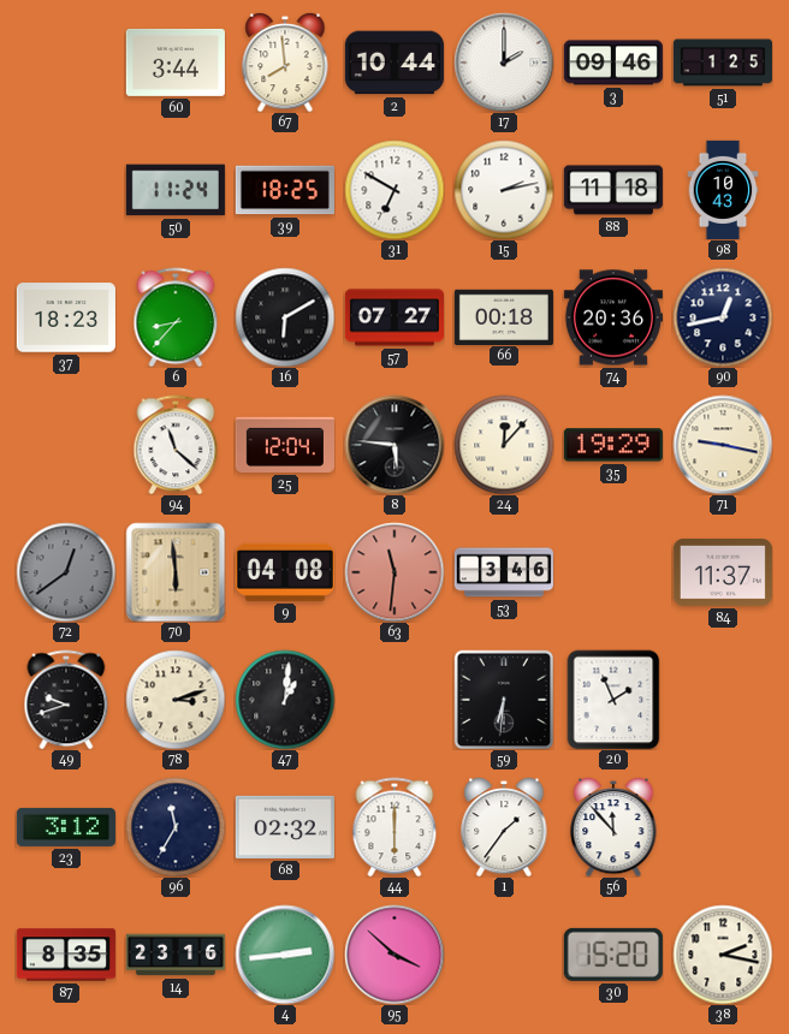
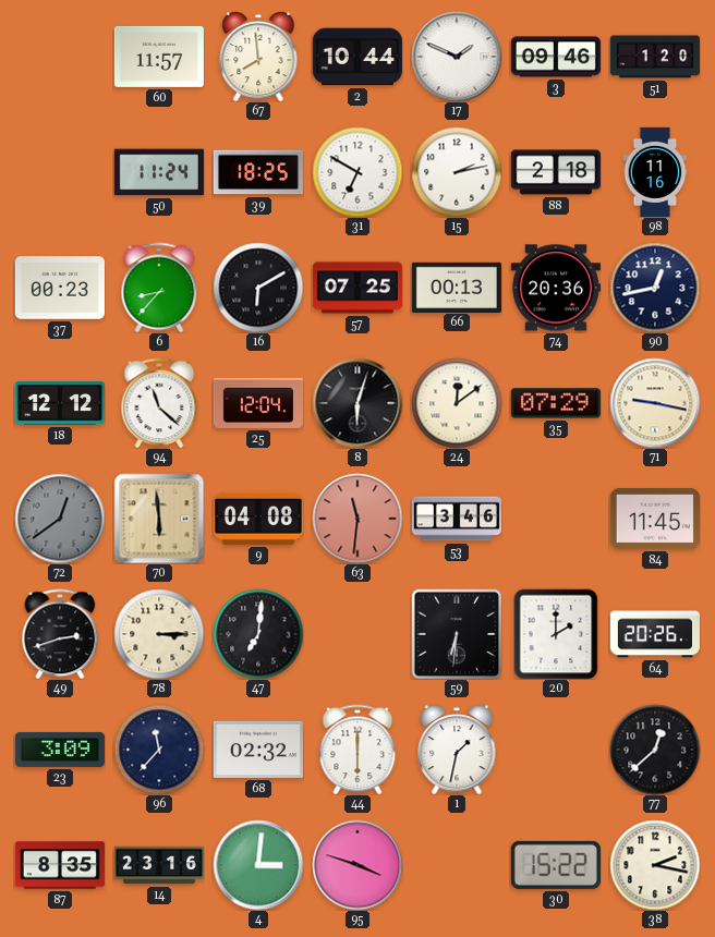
60: 3:44 -> 11:57 (159, 57)
17: 2:00 -> 1:49 (457, 57)
51: 1:25 -> 1:20 (655, 57)
88: 11:18 -> 2:18 (556, 172)
98: 10:43 -> 11:16 (655, 172)
37: 18:23 -> 00:23 (60, 288)
57: 07:27 -> 07:25 (357, 288)
66: 00:18 -> 00:13 (457, 287)
18: none -> 12:12 (60, 403)
8: 5:46 -> 6:03 (357, 403)
24: 12:07 -> 12:09 (457, 403)
35: 19:29 -> 07:29 (556, 403)
84: 11:37 -> 11:45 (655, 519)
49: 9:42 -> 2:42 (60, 634)
78: 3:12 -> 3:15 (159, 634)
47: 1:01 -> 7:01 (258, 634)
20: 1:56 -> 2:00 (556, 634)
64: none -> 20:26 (655, 634)
23: 3:12 -> 3:09 (60, 750)
96: 11:35 -> 11:37 (159, 750)
1: 1:36 -> 1:32 (457, 750)
56: 11:53 -> none (613, 827)
77: none -> 12:38 (655, 750)
4: 2:44 -> 3:01 (258, 865)
95: 3:52 -> 3:48 (357, 865)
30: 15:20 -> 15:22 (556, 865)
